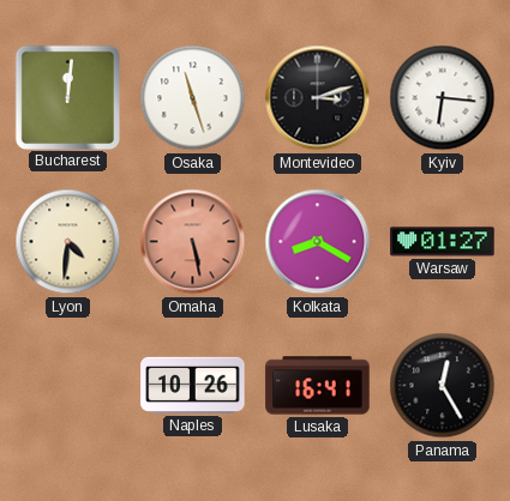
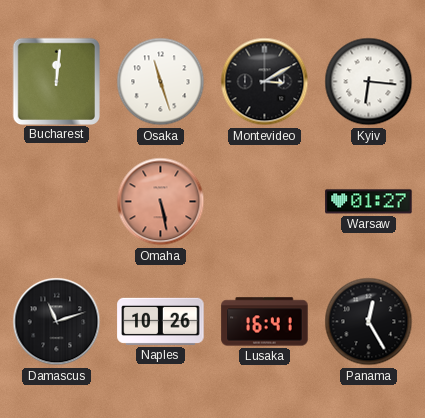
Montevideo: 3:12 -> 3:10 (265, 82)
Lyon: 4:31 -> none (68, 242)
Kolkata: 8:20 -> none (318, 242)
Damascus: none -> 11:12 (57, 322)
